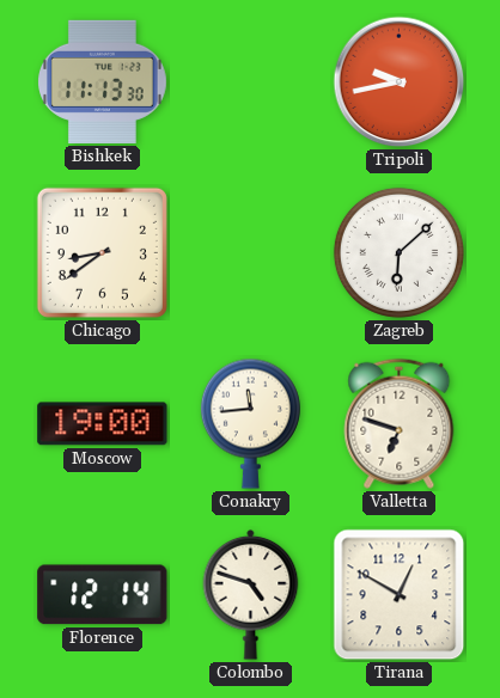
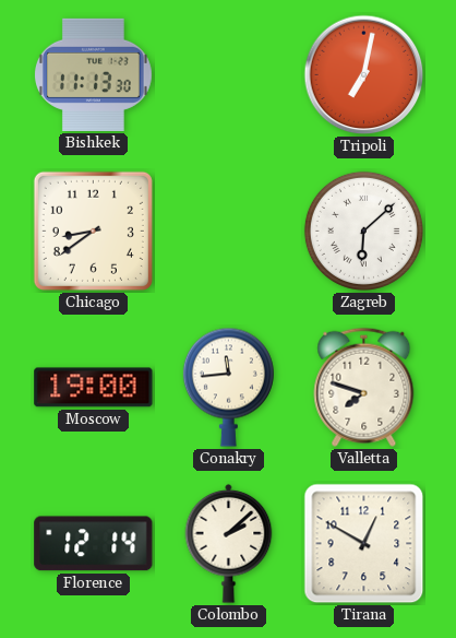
Tripoli: 9:43 -> 7:02 (364, 75)
Valletta: 6:48 -> 7:48 (364, 387)
Colombo: 4:48 -> 2:08 (229, 543)
